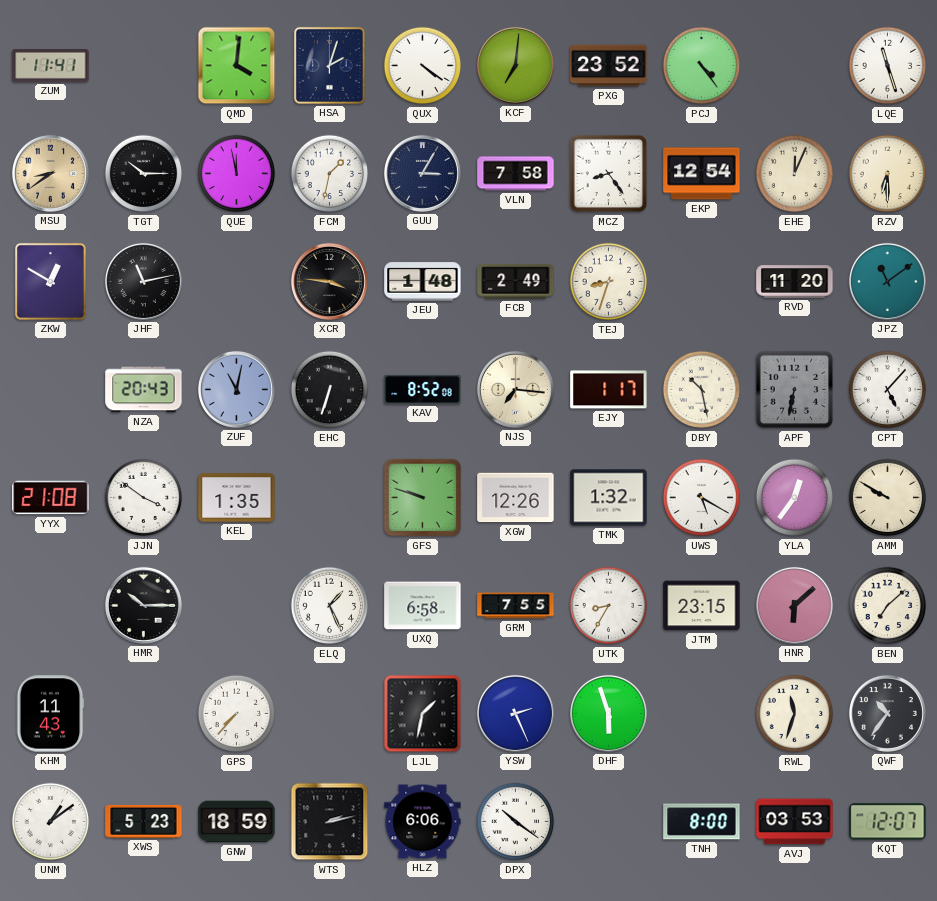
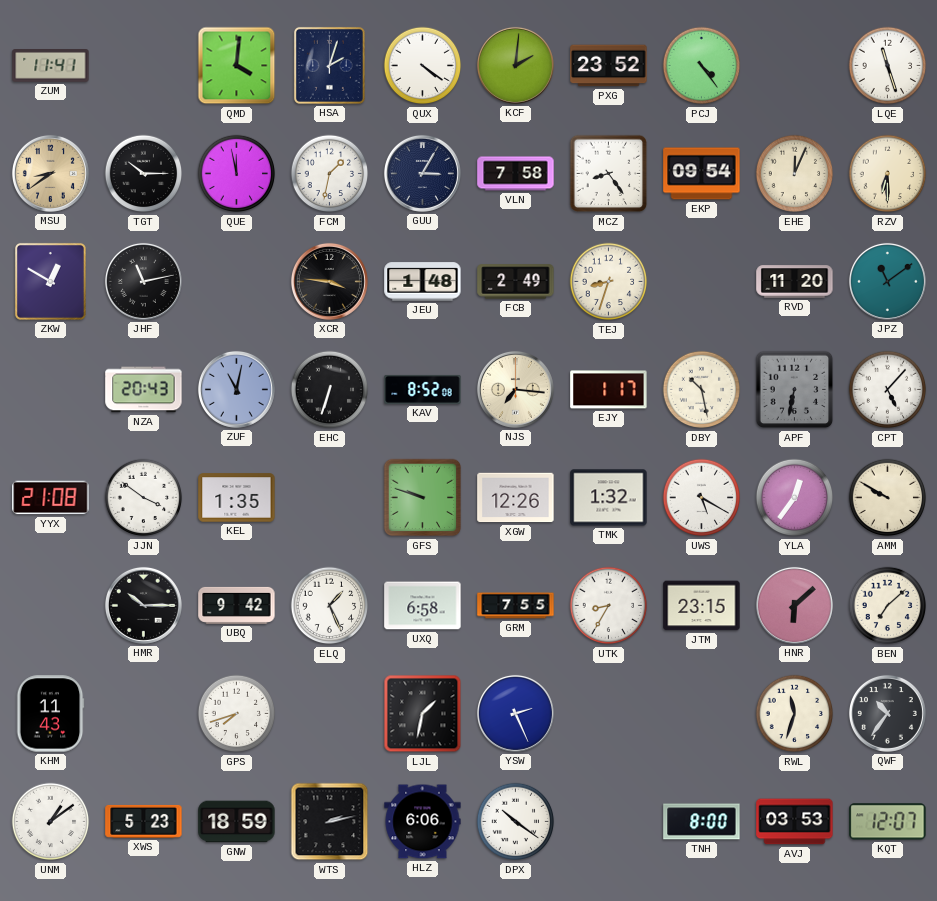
KCF: 7:01 -> 2:01 (515, 65)
EKP: 12:54 -> 09:54 (702, 174)
UBQ: none -> 9:42 (237, 605)
GPS: 7:37 -> 7:42 (237, 714)
DHF: 5:57 -> none (608, 713)
